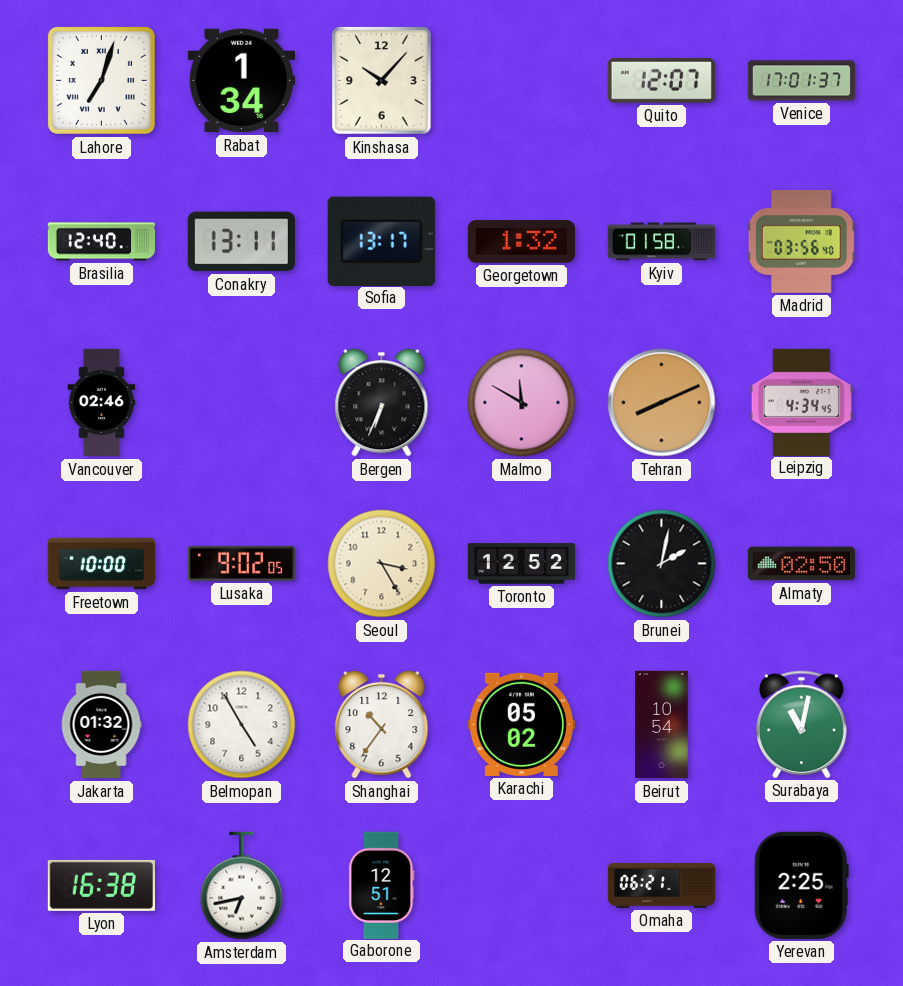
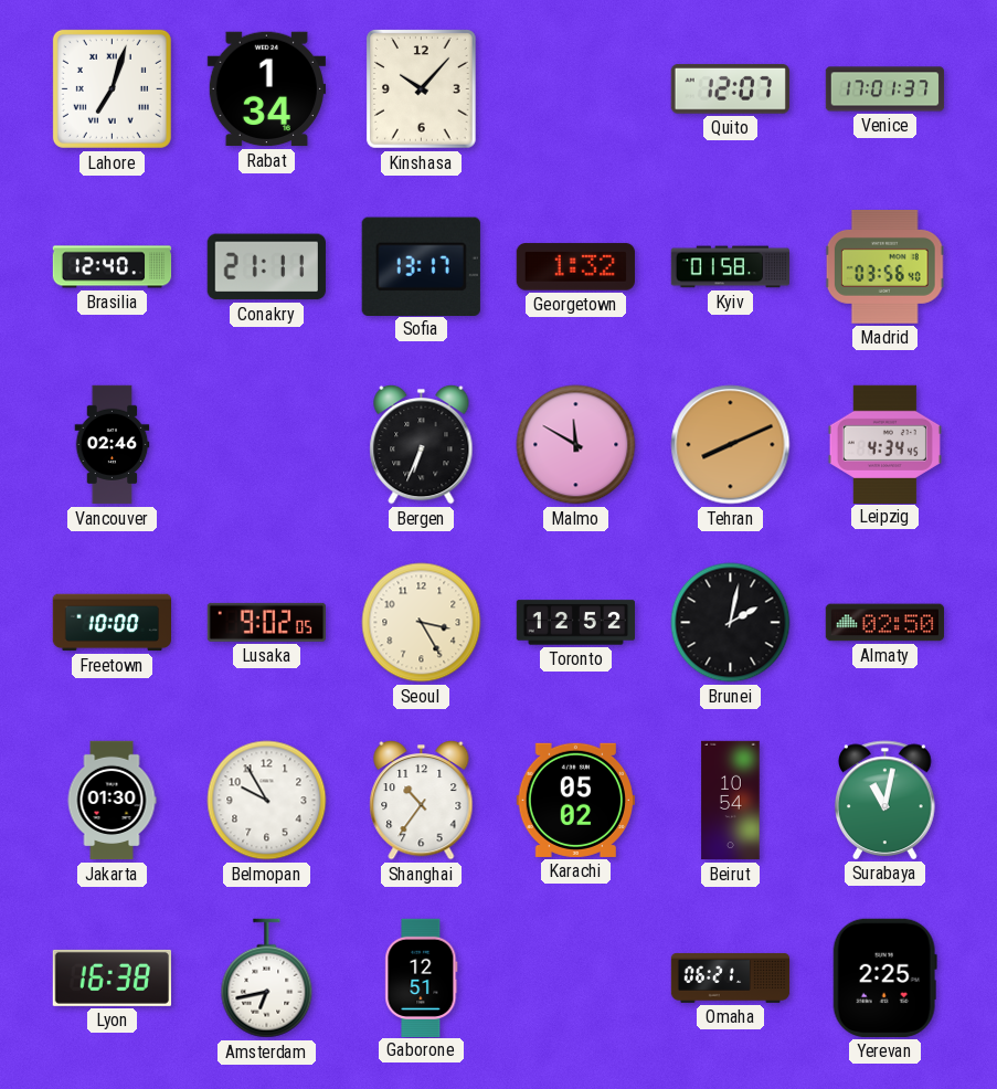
Conakry: 13:11 -> 21:11 (266, 267)
Jakarta: 01:32 -> 01:30 (112, 801)
Belmopan: 4:55 -> 9:55 (267, 801)
